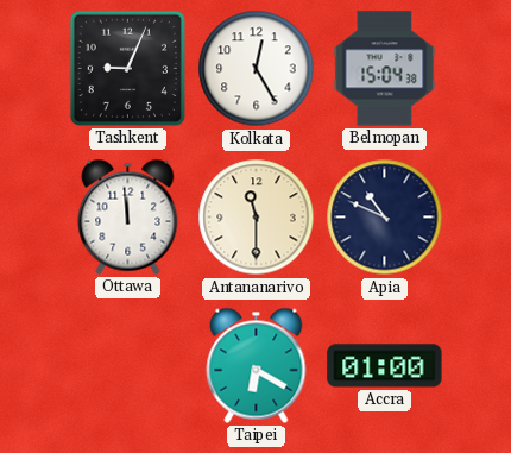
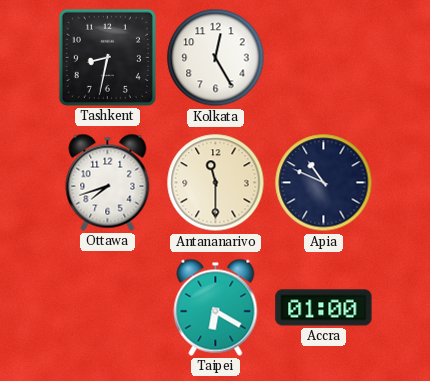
Tashkent: 9:04 -> 8:32 (107, 57)
Belmopan: 15:04 -> none (385, 69)
Ottawa: 11:59 -> 7:42 (108, 182)
